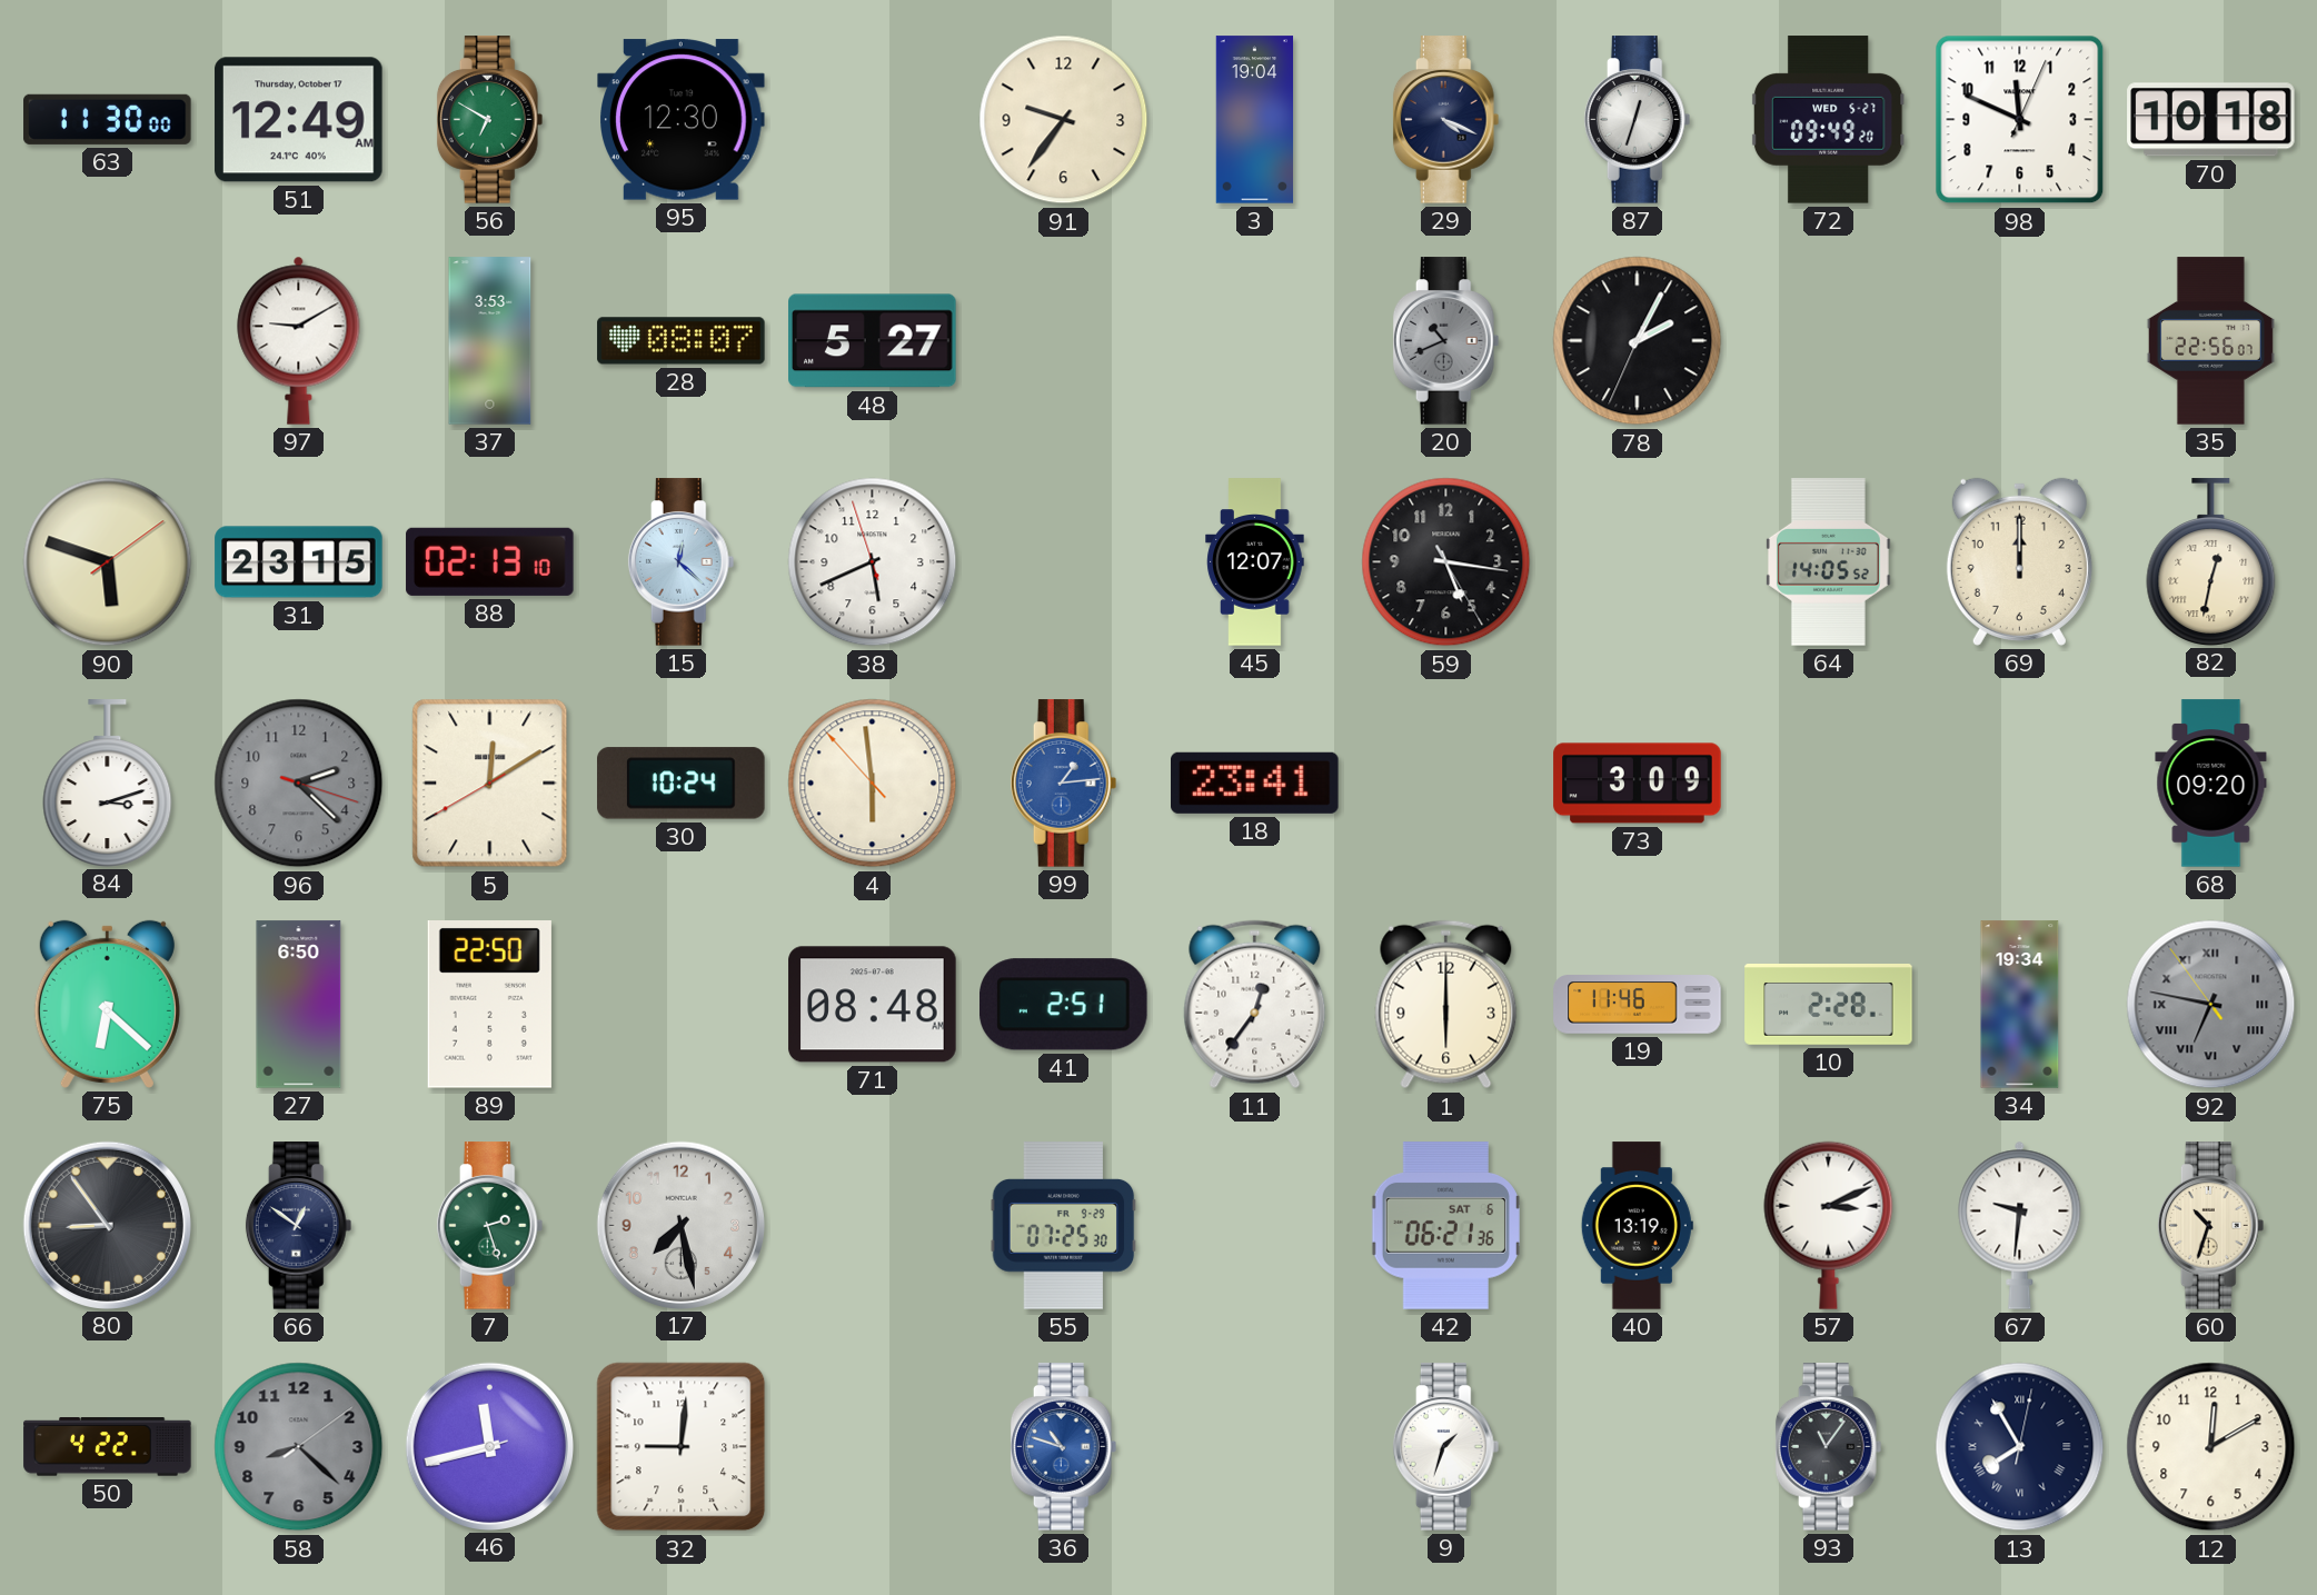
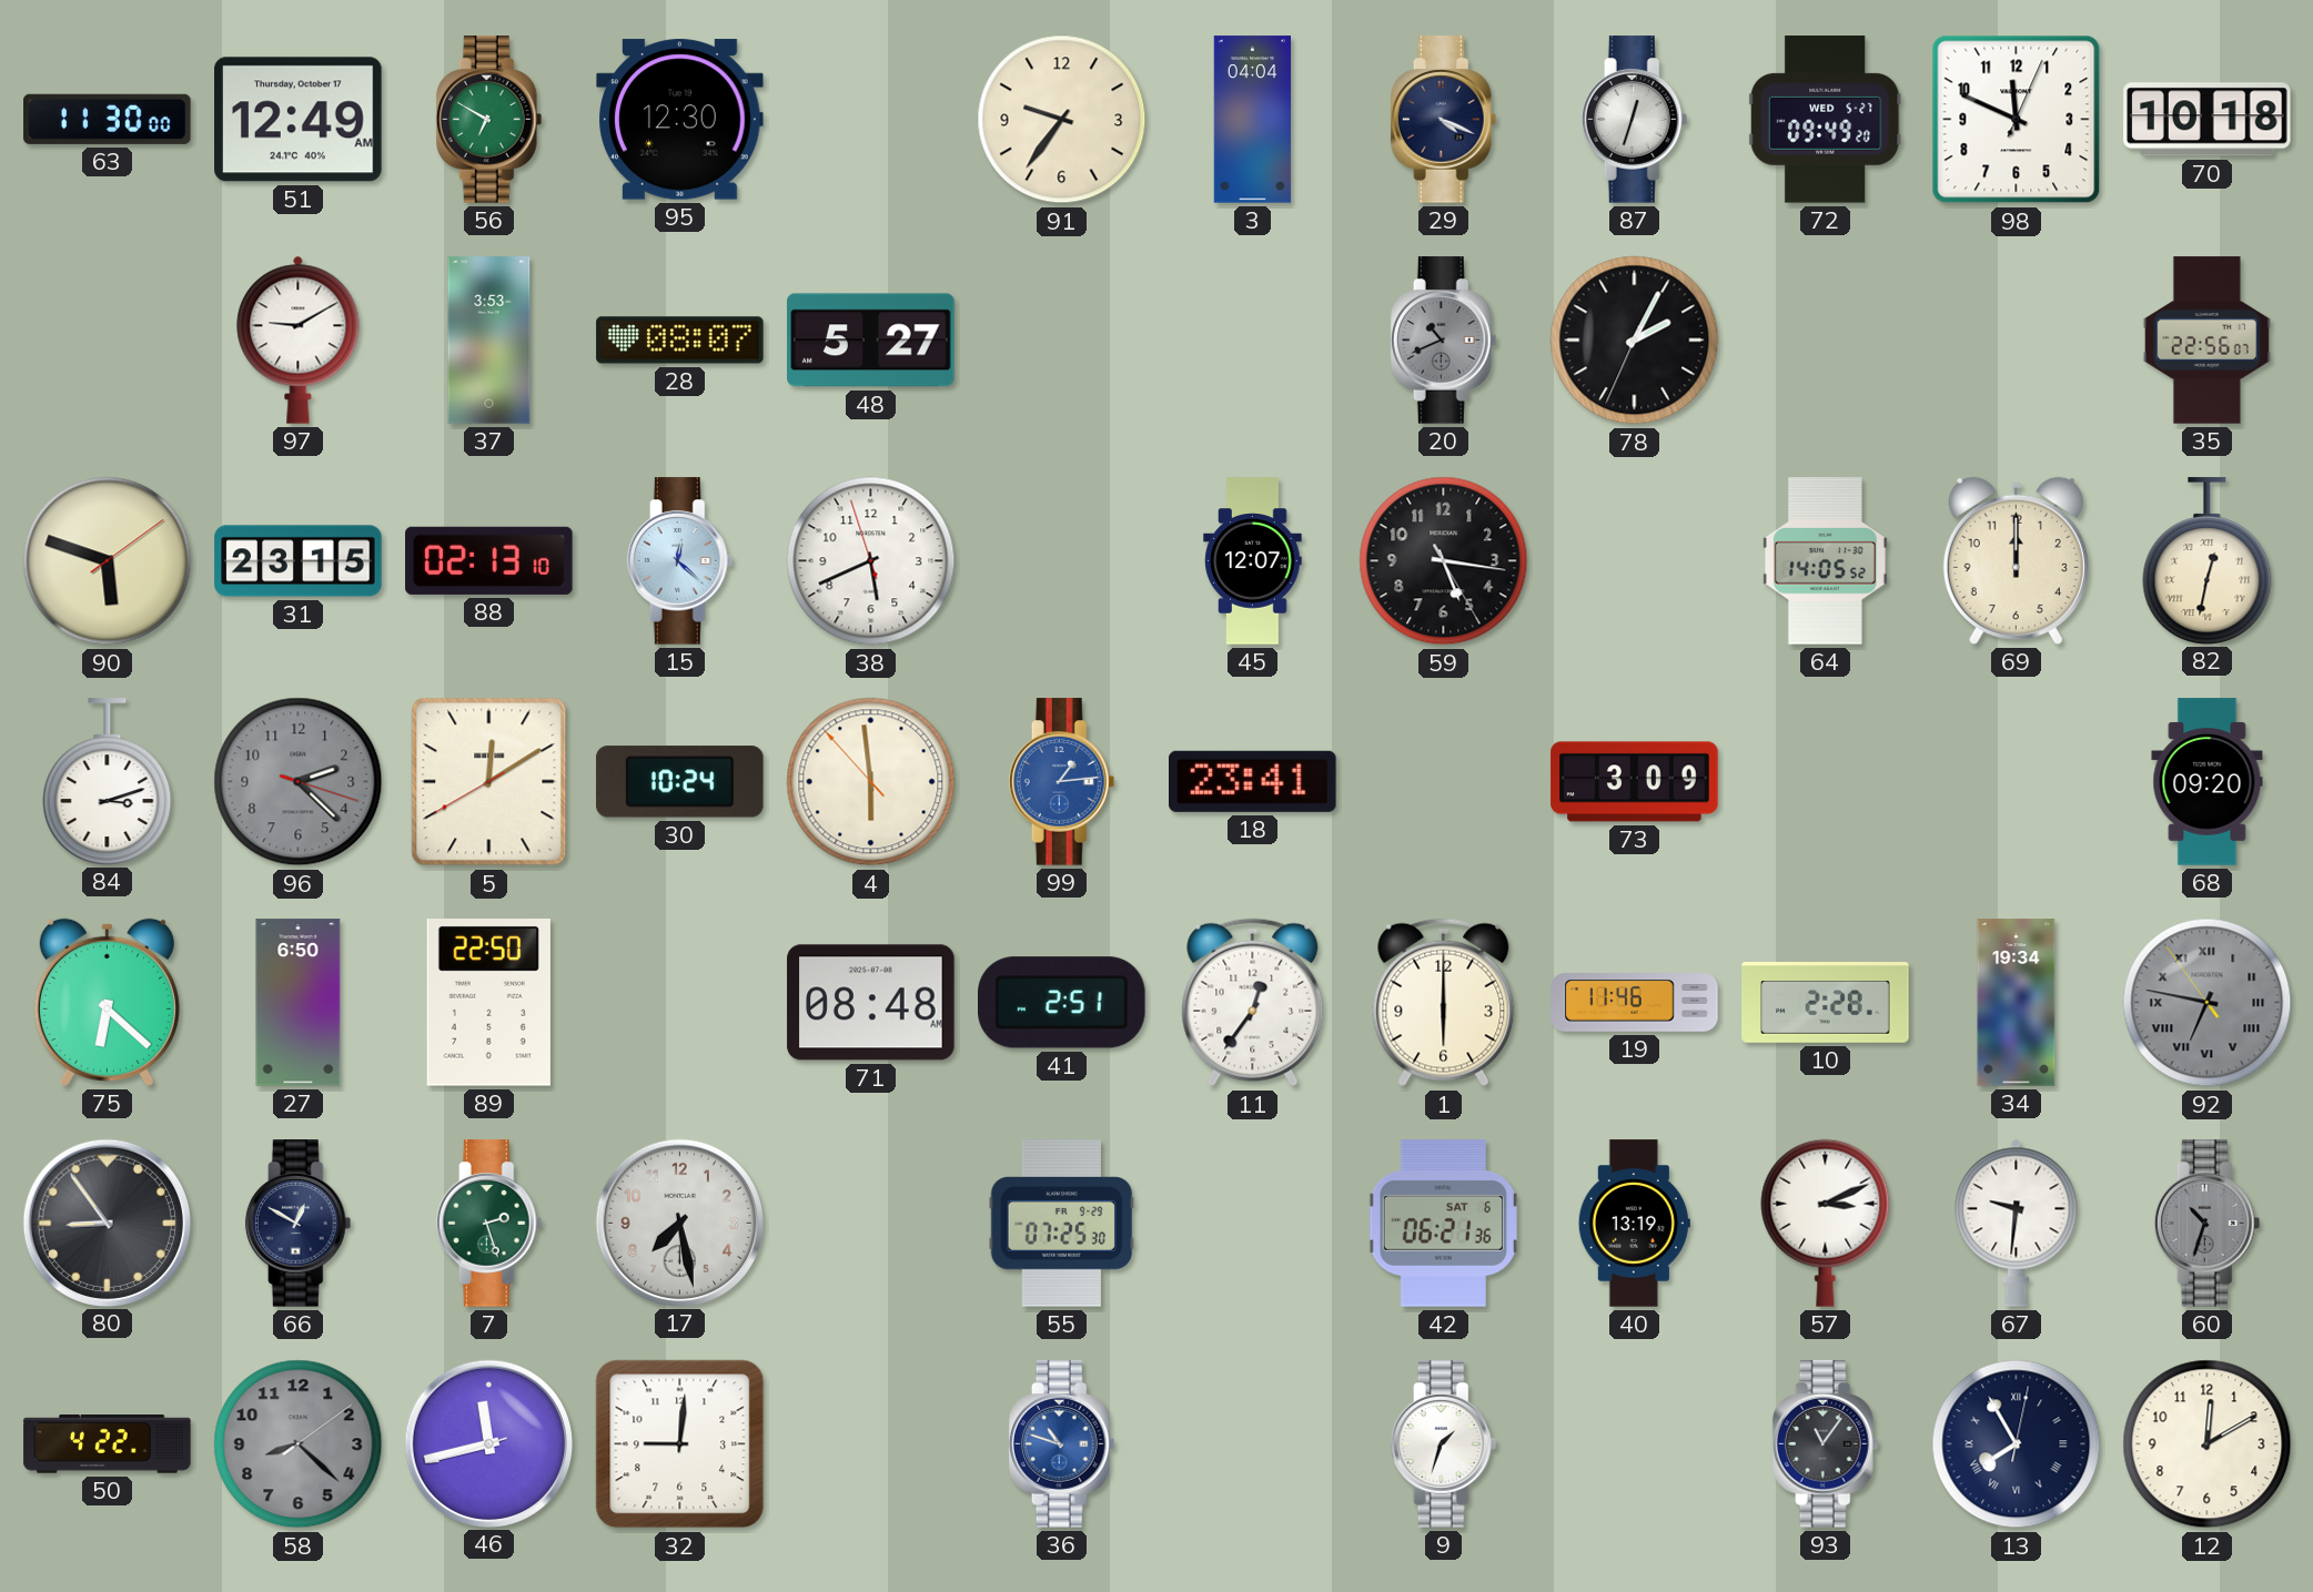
3: 19:04 -> 04:04 (1253, 120)
66: 12:51 -> 12:50 (299, 1224)
60 dial: cream -> grey (2208, 1224)
